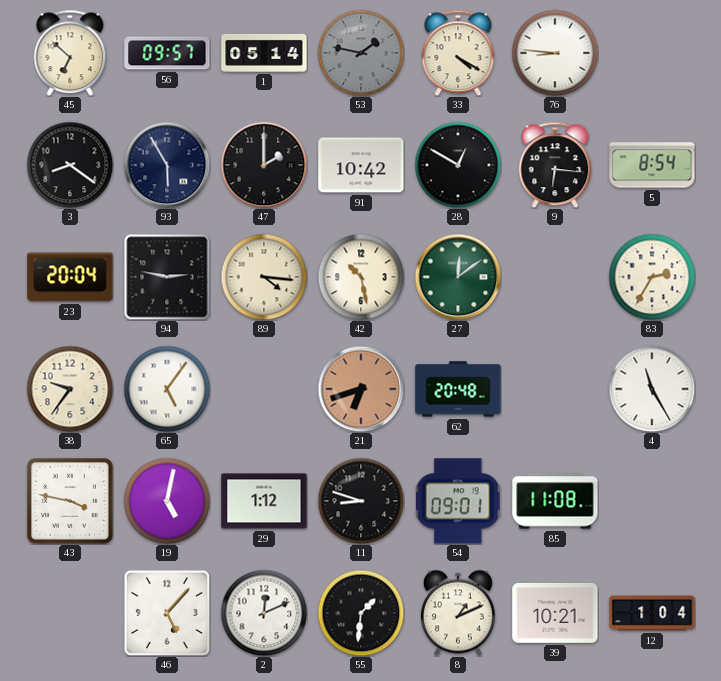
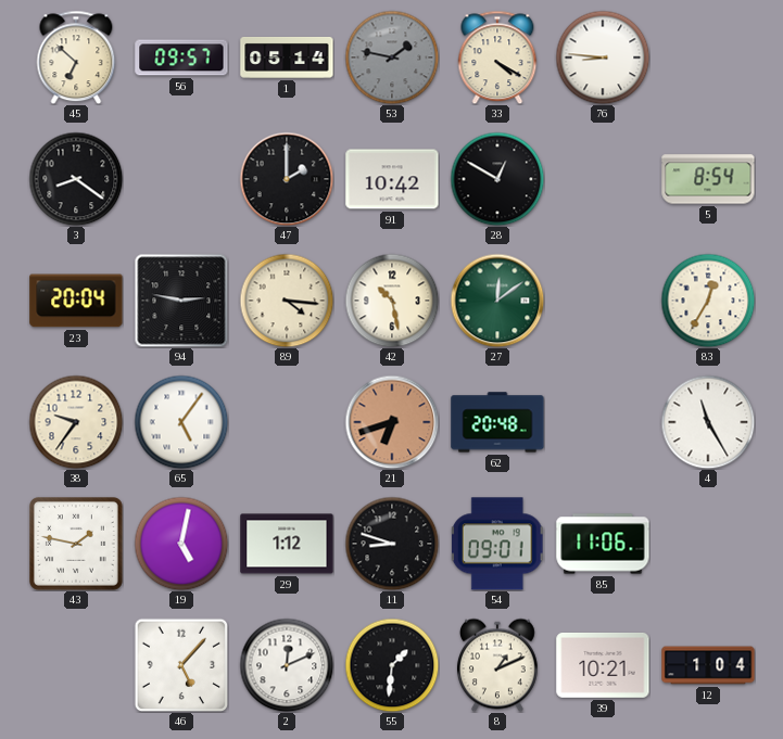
93: 5:55 -> none (167, 165)
9: 6:16 -> none (555, 165)
83: 2:35 -> 12:35 (708, 301)
43: 3:47 -> 1:47 (76, 544)
85: 11:08 -> 11:06 (603, 544)
